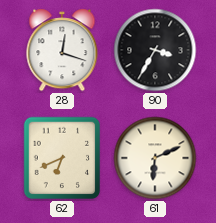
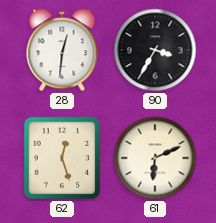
28: 12:18 -> 12:31 (62, 50)
62: 6:41 -> 12:27 (62, 158)
